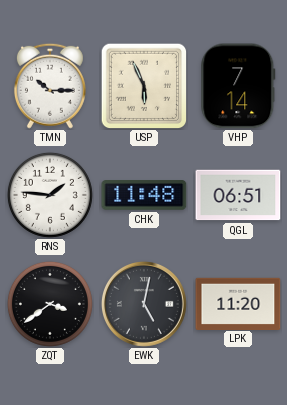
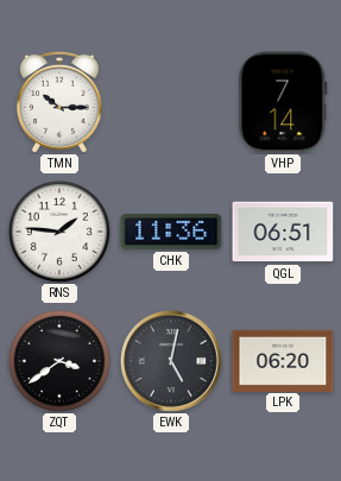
USP: 5:56 -> none (144, 86)
CHK: 11:48 -> 11:36 (171, 232)
LPK: 11:20 -> 06:20 (283, 360)
